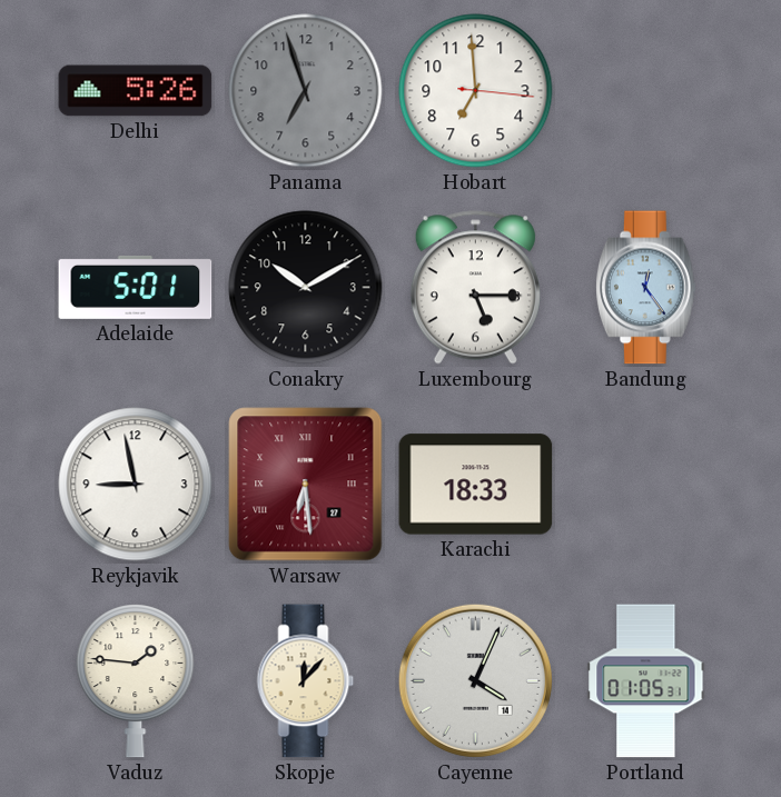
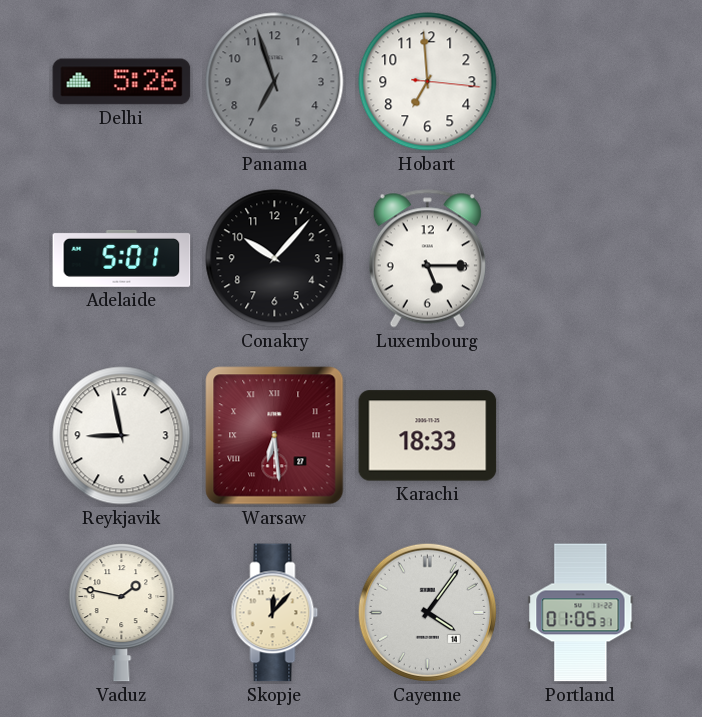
Conakry: 10:10 -> 10:07 (275, 259)
Bandung: 12:24 -> none (645, 288)
Vaduz: 1:46 -> 1:47 (122, 613)
Cayenne: 4:04 -> 4:06 (427, 612)
